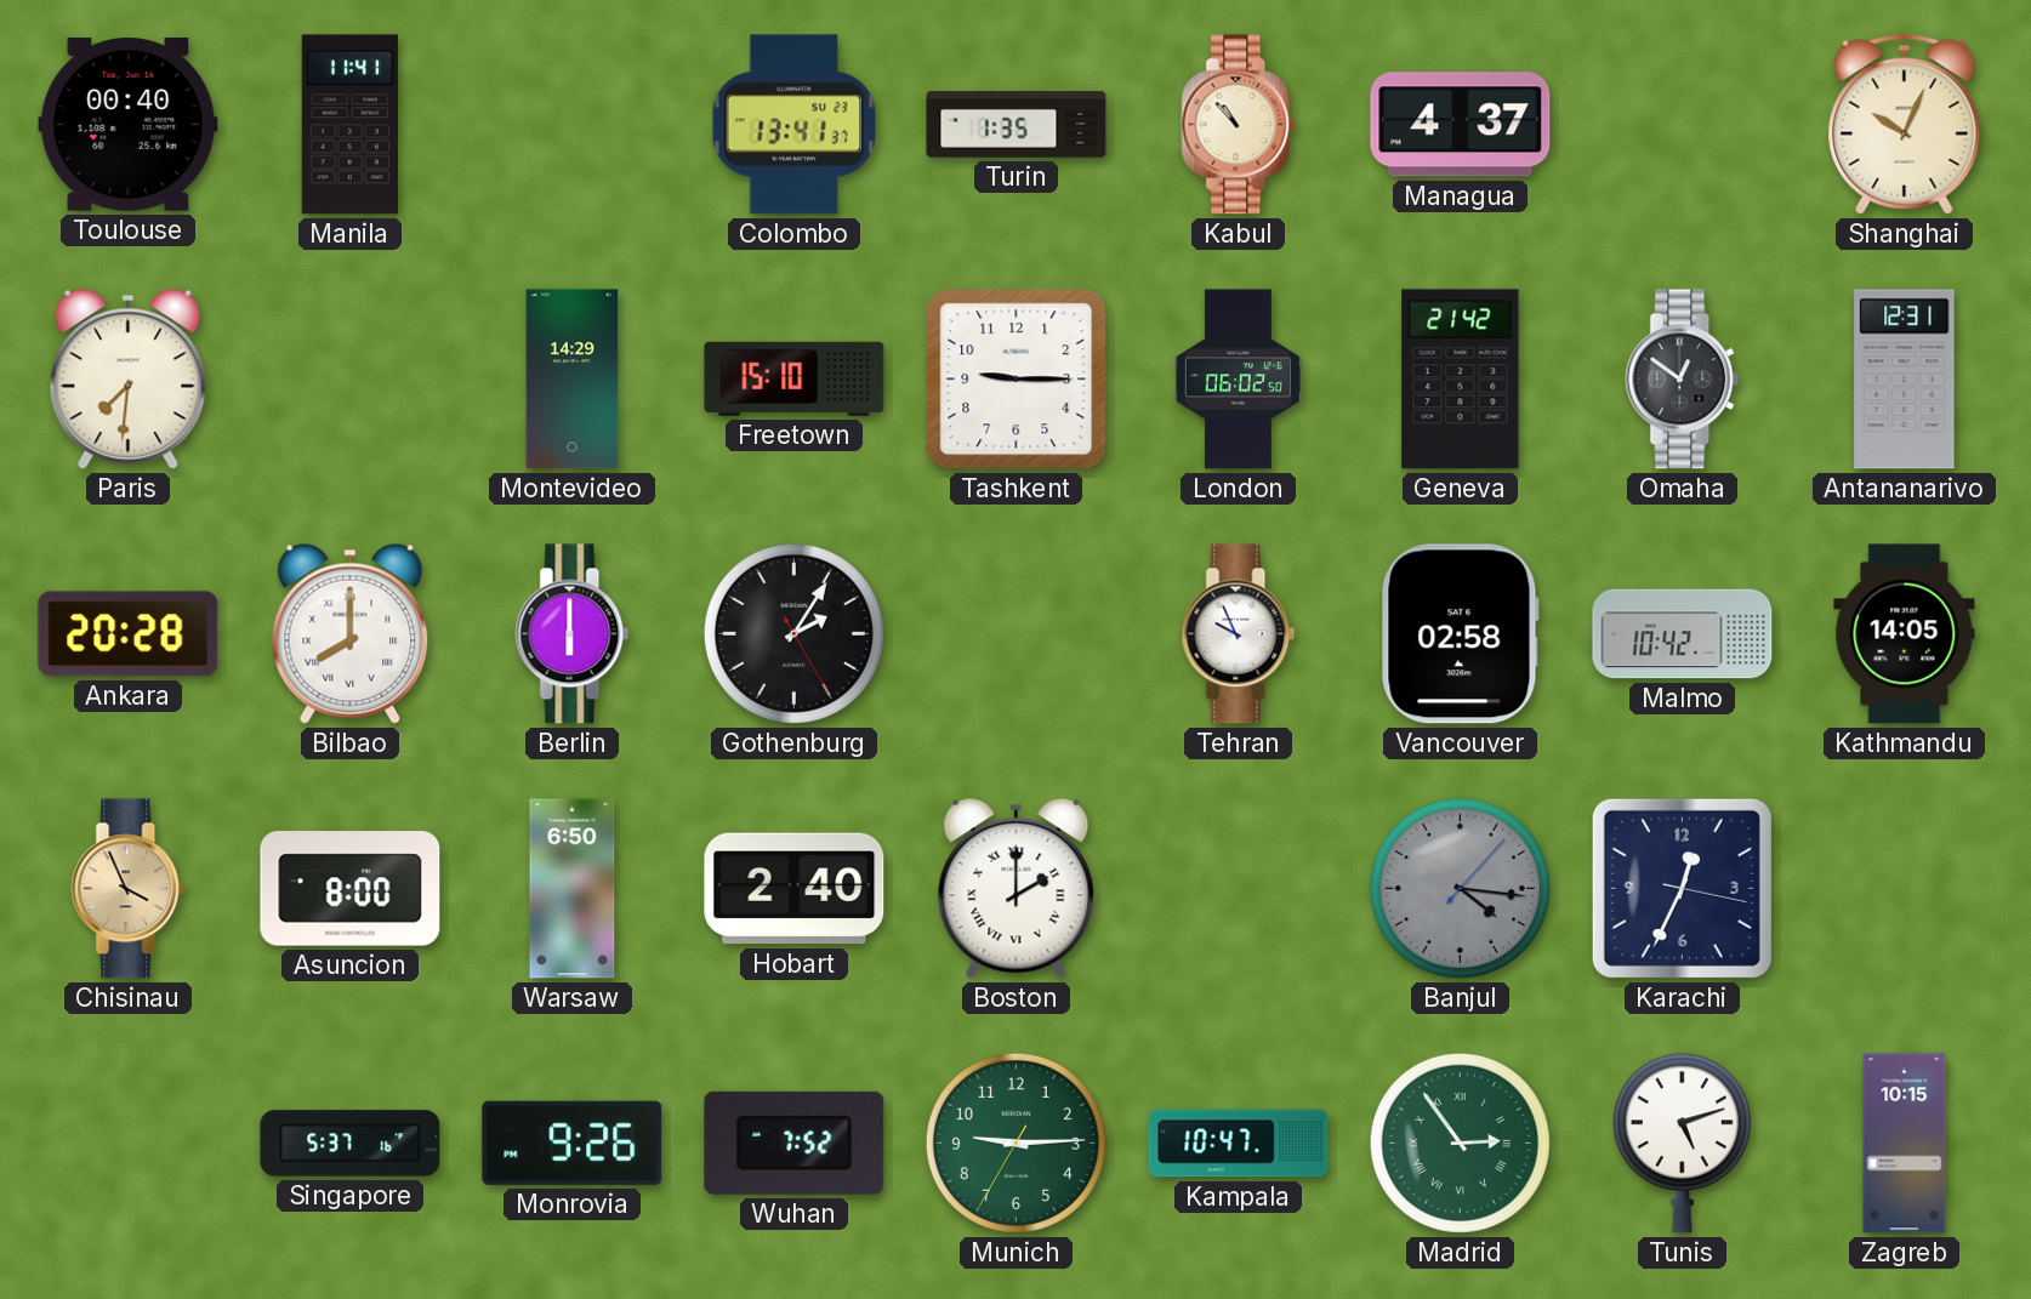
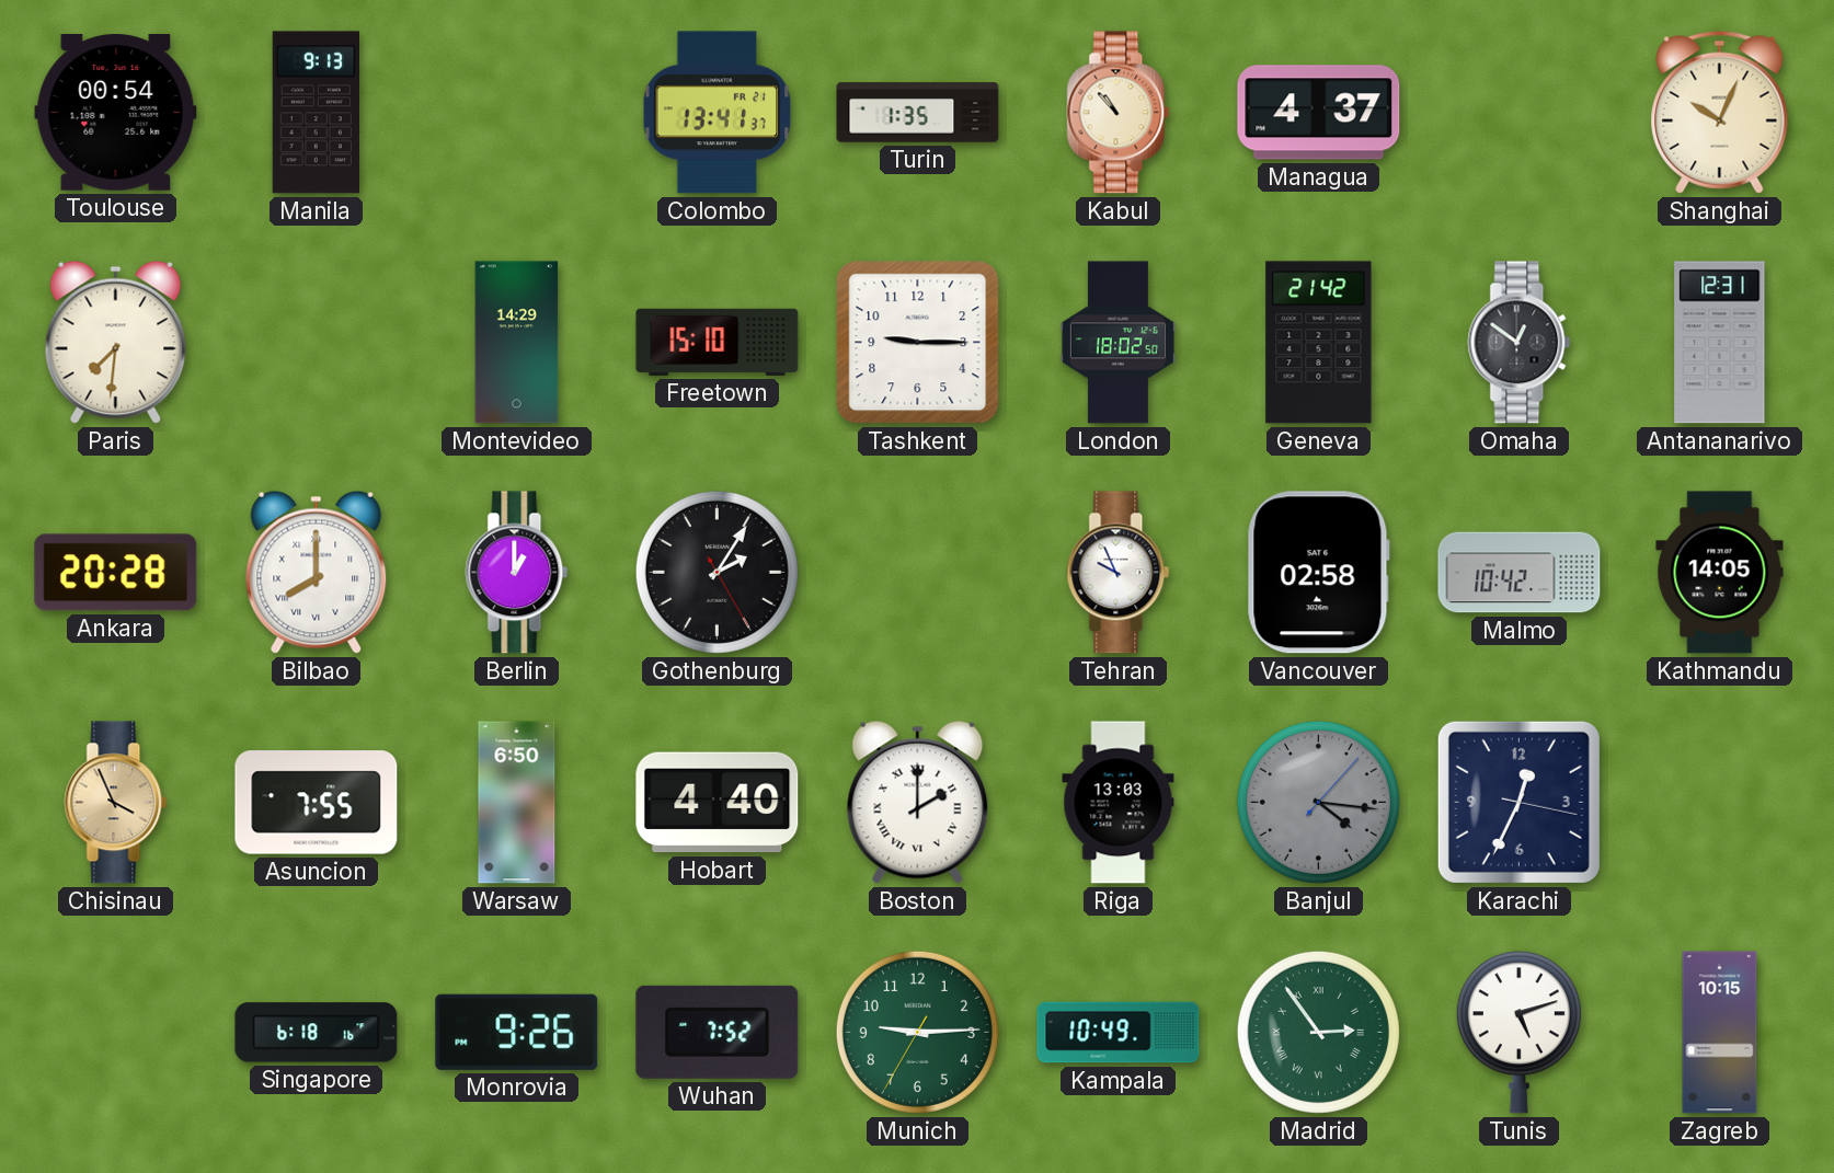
Toulouse: 00:40 -> 00:54 (116, 113)
Manila: 11:41 -> 9:13 (316, 113)
Colombo date: SU 23 -> FR 21 (718, 113)
London: 06:02 -> 18:02 (1117, 343)
Berlin: 6:00 -> 1:00 (517, 573)
Asuncion: 8:00 -> 7:55 (317, 803)
Hobart: 2:40 -> 4:40 (718, 803)
Riga: none -> 13:03 (1119, 803)
Singapore: 5:37 -> 6:18 (317, 1033)
Kampala: 10:47 -> 10:49 (1119, 1033)
